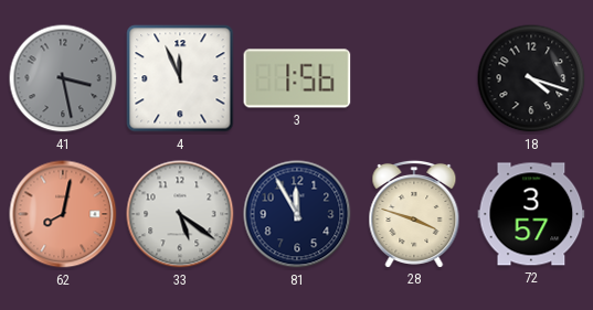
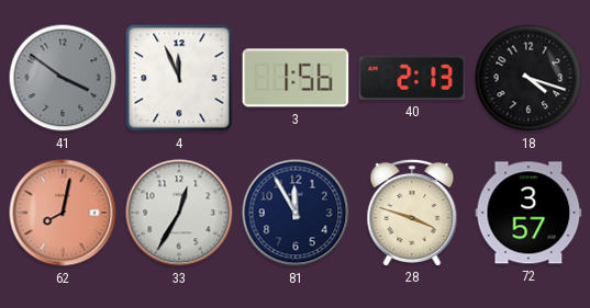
41: 3:28 -> 3:51 (63, 78)
40: none -> 2:13 (412, 78)
33: 5:21 -> 12:35 (179, 213)
